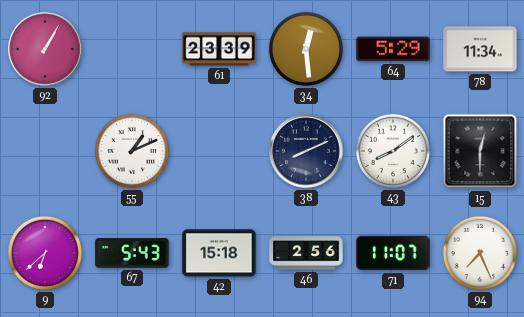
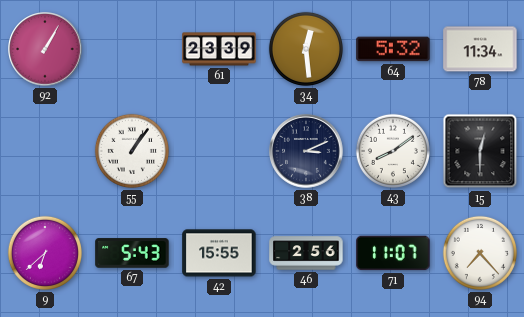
64: 5:29 -> 5:32 (393, 49)
55: 1:11 -> 1:06 (132, 151)
38: 8:11 -> 3:11 (306, 151)
42: 15:18 -> 15:55 (219, 253)
94: 7:26 -> 7:23 (480, 253)
